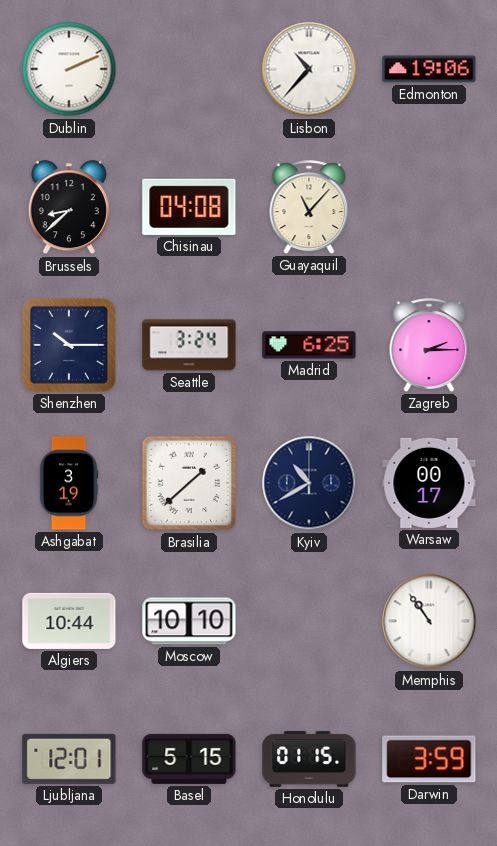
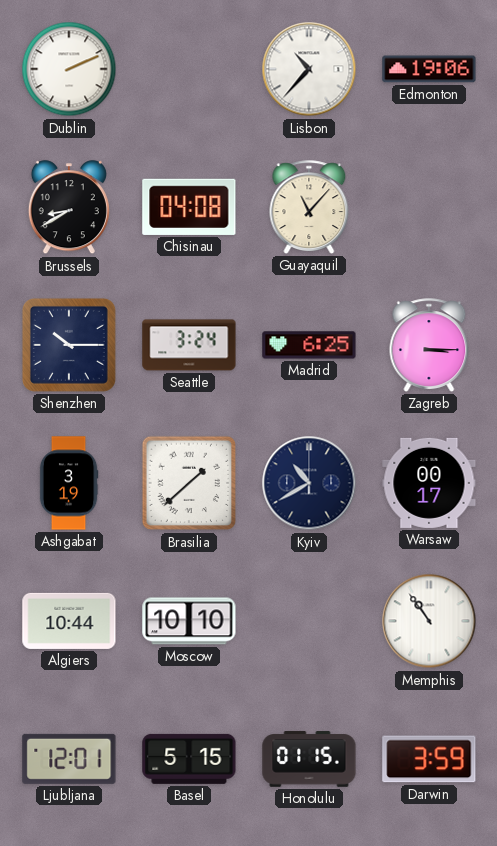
Brussels: 8:38 -> 8:40 (69, 208)
Zagreb: 2:15 -> 3:15 (429, 345)
